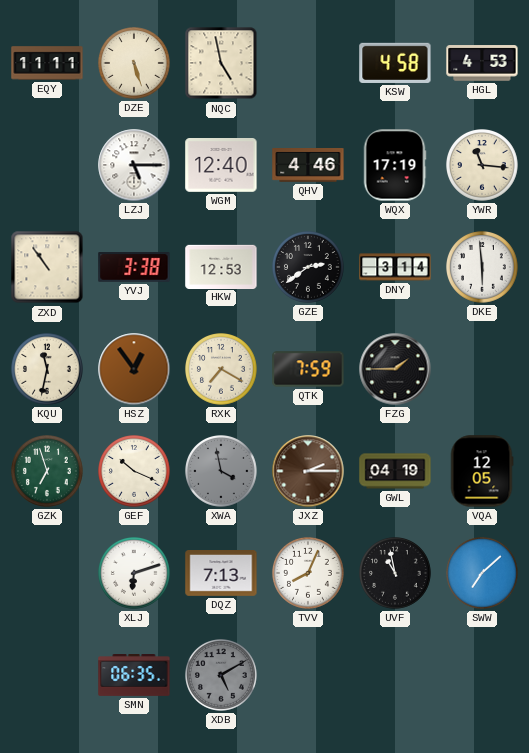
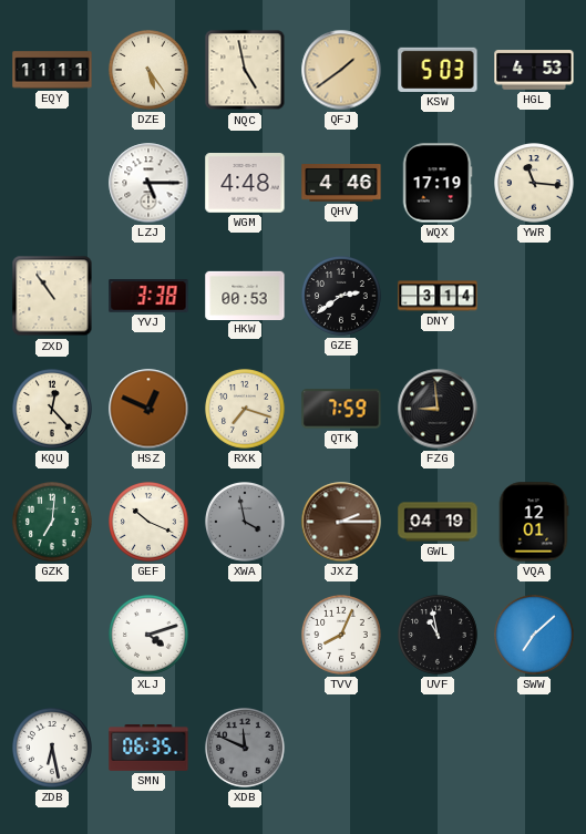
DZE: 5:27 -> 5:24 (150, 71)
QFJ: none -> 1:39 (341, 70)
KSW: 4:58 -> 5:03 (438, 70)
WGM: 12:40 -> 4:48 (245, 184)
HKW: 12:53 -> 00:53 (245, 295)
DKE: 5:59 -> none (483, 268)
KQU: 11:32 -> 12:23 (53, 410)
HSZ: 12:54 -> 12:49 (148, 409)
RXK: 7:20 -> 7:18 (246, 410)
FZG: 1:45 -> 8:59 (438, 409)
GZK: 6:57 -> 7:01 (53, 523)
VQA: 12:05 -> 12:01 (534, 522)
XLJ: 6:12 -> 4:12 (150, 636)
DQZ: 7:13 -> none (221, 574)
ZDB: none -> 6:28 (53, 749)
XDB: 5:10 -> 11:49 (246, 749)
